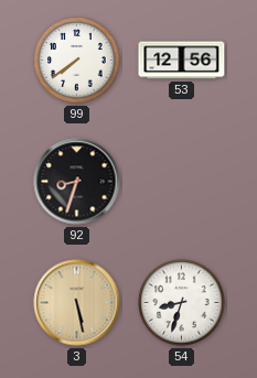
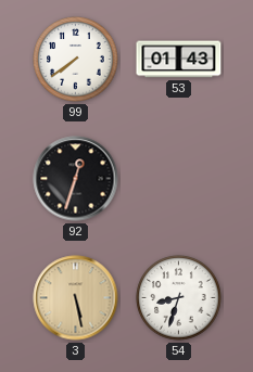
53: 12:56 -> 01:43 (179, 60)
92: 8:33 -> 12:33 (76, 179)
